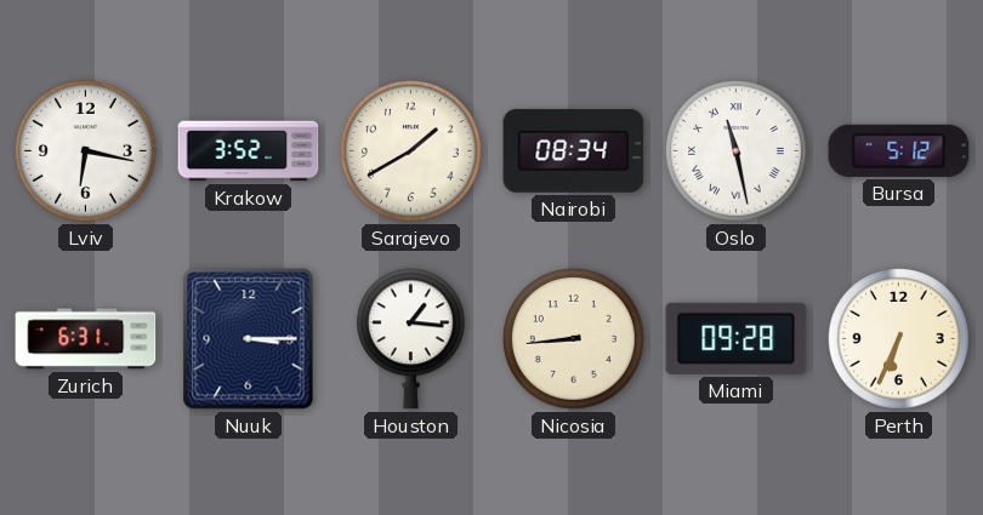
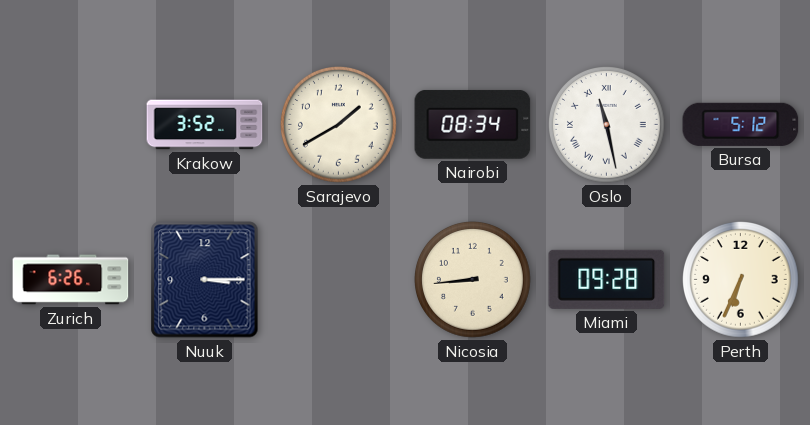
Lviv: 6:17 -> none (86, 151)
Zurich: 6:31 -> 6:26 (71, 280)
Houston: 1:16 -> none (410, 339)
